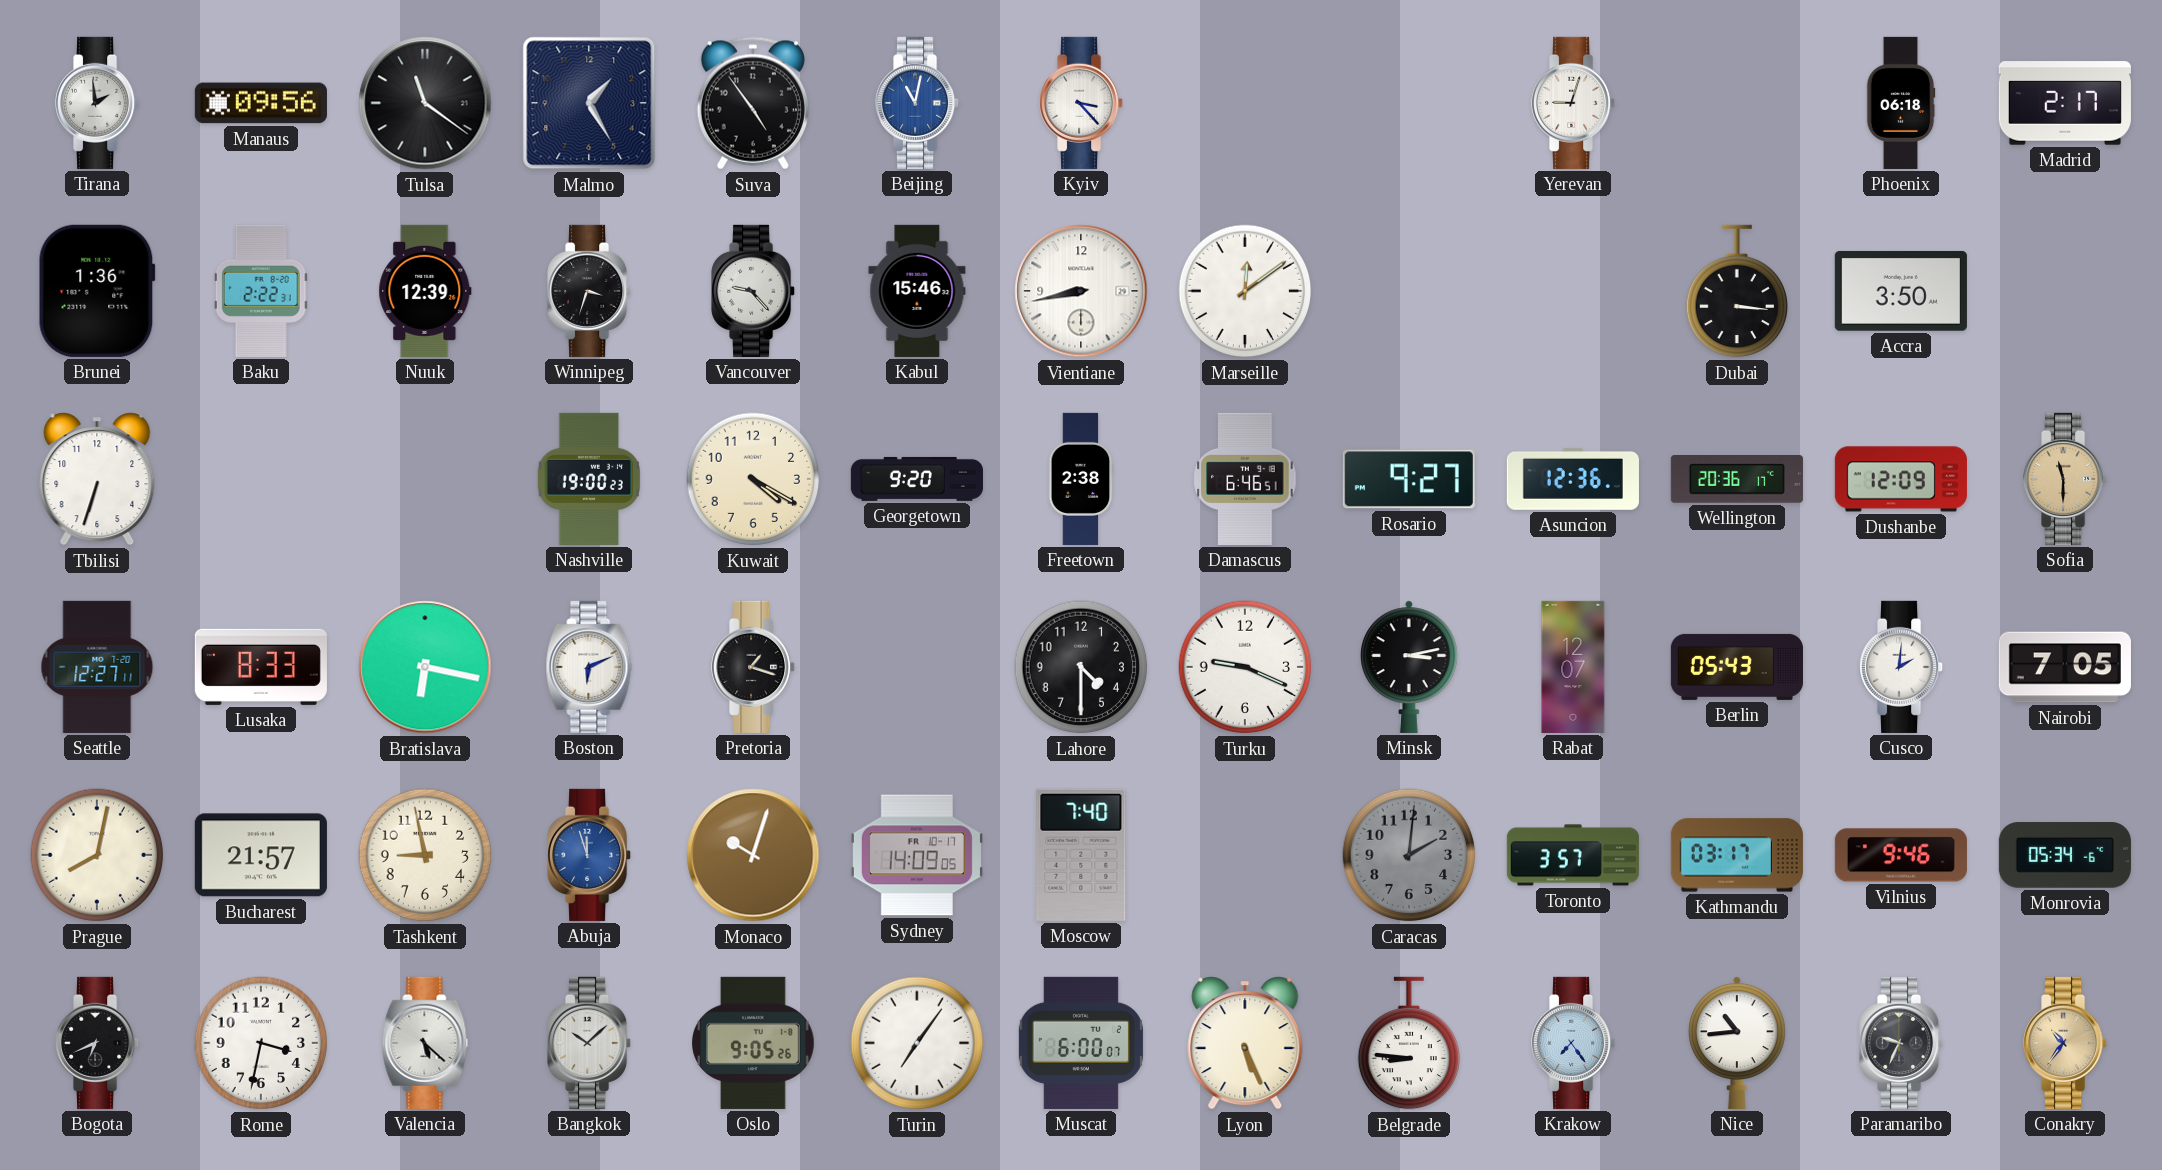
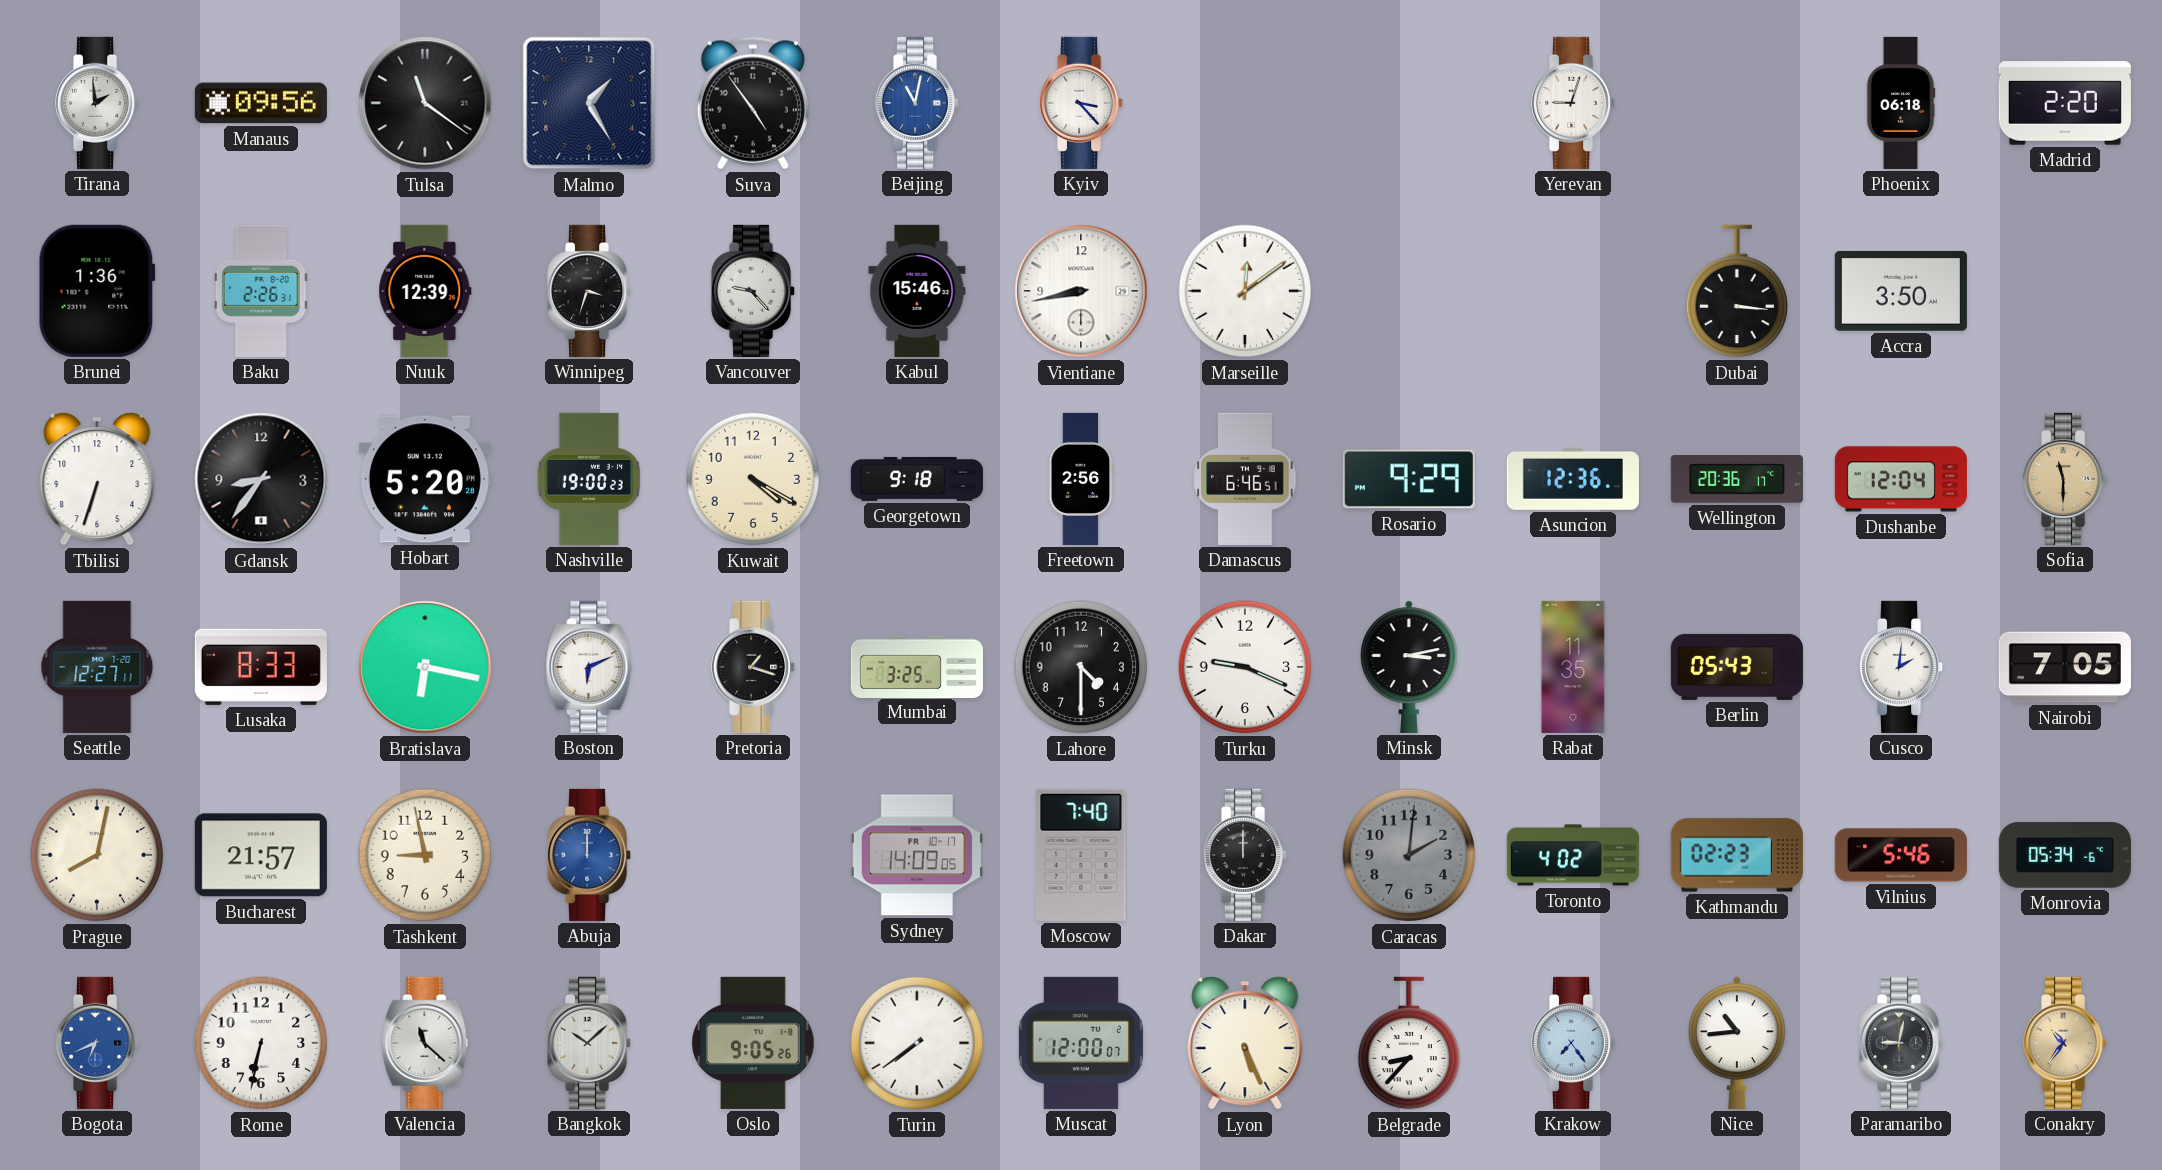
Madrid: 2:17 -> 2:20 (2065, 103)
Baku: 2:22 -> 2:26 (261, 291)
Gdansk: none -> 8:36 (261, 479)
Hobart: none -> 5:20 (425, 479)
Georgetown: 9:20 -> 9:18 (917, 479)
Freetown: 2:38 -> 2:56 (1081, 479)
Rosario: 9:27 -> 9:29 (1409, 479)
Dushanbe: 12:09 -> 12:04 (1901, 479)
Mumbai: none -> 3:25 (917, 666)
Rabat: 12:07 -> 11:35 (1573, 667)
Abuja: 11:57 -> 12:00 (590, 855)
Monaco: 10:03 -> none (753, 855)
Dakar: none -> 12:00 (1246, 855)
Toronto: 3:57 -> 4:02 (1573, 855)
Kathmandu: 03:17 -> 02:23 (1737, 855)
Vilnius: 9:46 -> 5:46 (1901, 855)
Bogota dial: black -> blue (98, 1043)
Rome: 3:32 -> 6:32 (261, 1043)
Valencia: 5:22 -> 11:22 (425, 1043)
Turin: 7:06 -> 7:39 (917, 1043)
Muscat: 6:00 -> 12:00 (1081, 1043)
Belgrade: 8:46 -> 8:37 (1408, 1043)
Paramaribo: 9:34 -> 9:02 (1902, 1043)
